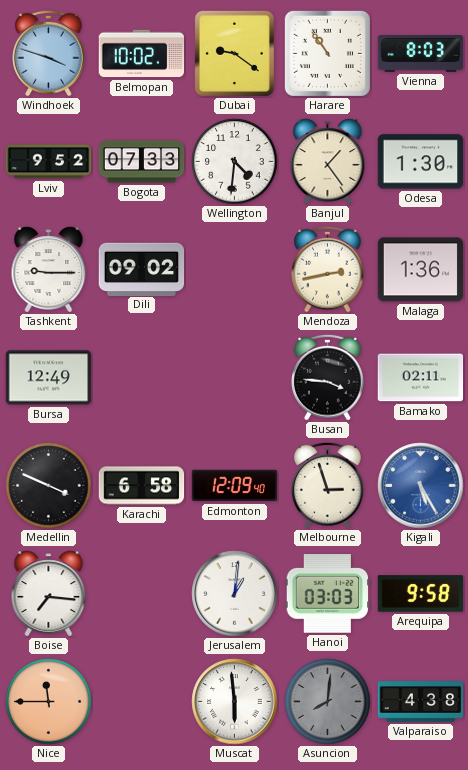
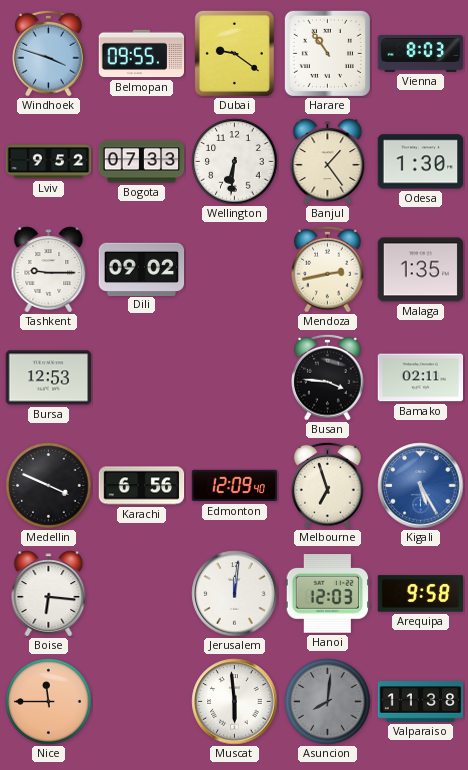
Belmopan: 10:02 -> 09:55 (142, 54)
Wellington: 4:31 -> 6:31 (235, 162)
Malaga: 1:36 -> 1:35 (421, 270)
Bursa: 12:49 -> 12:53 (49, 378)
Karachi: 6:58 -> 6:56 (142, 486)
Melbourne: 2:57 -> 6:57 (328, 485)
Boise: 7:16 -> 6:16 (49, 594)
Jerusalem: 1:01 -> 12:01 (235, 594)
Hanoi: 03:03 -> 12:03 (327, 594)
Valparaiso: 4:38 -> 11:38 (421, 702)
